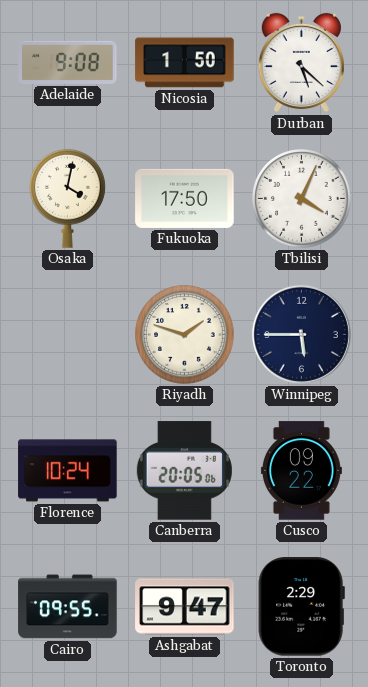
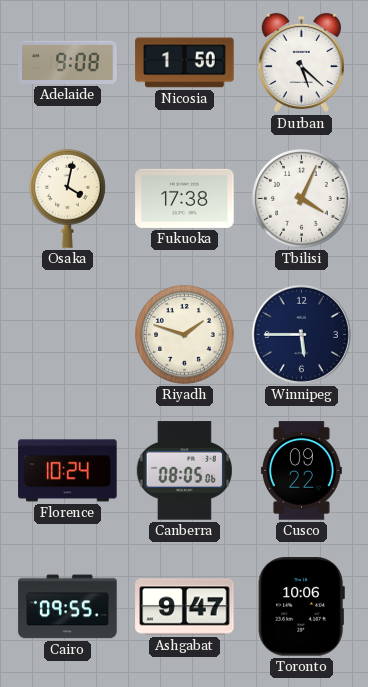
Fukuoka: 17:50 -> 17:38 (185, 198)
Canberra: 20:05 -> 08:05 (184, 471)
Toronto: 2:29 -> 10:06 (301, 607)
